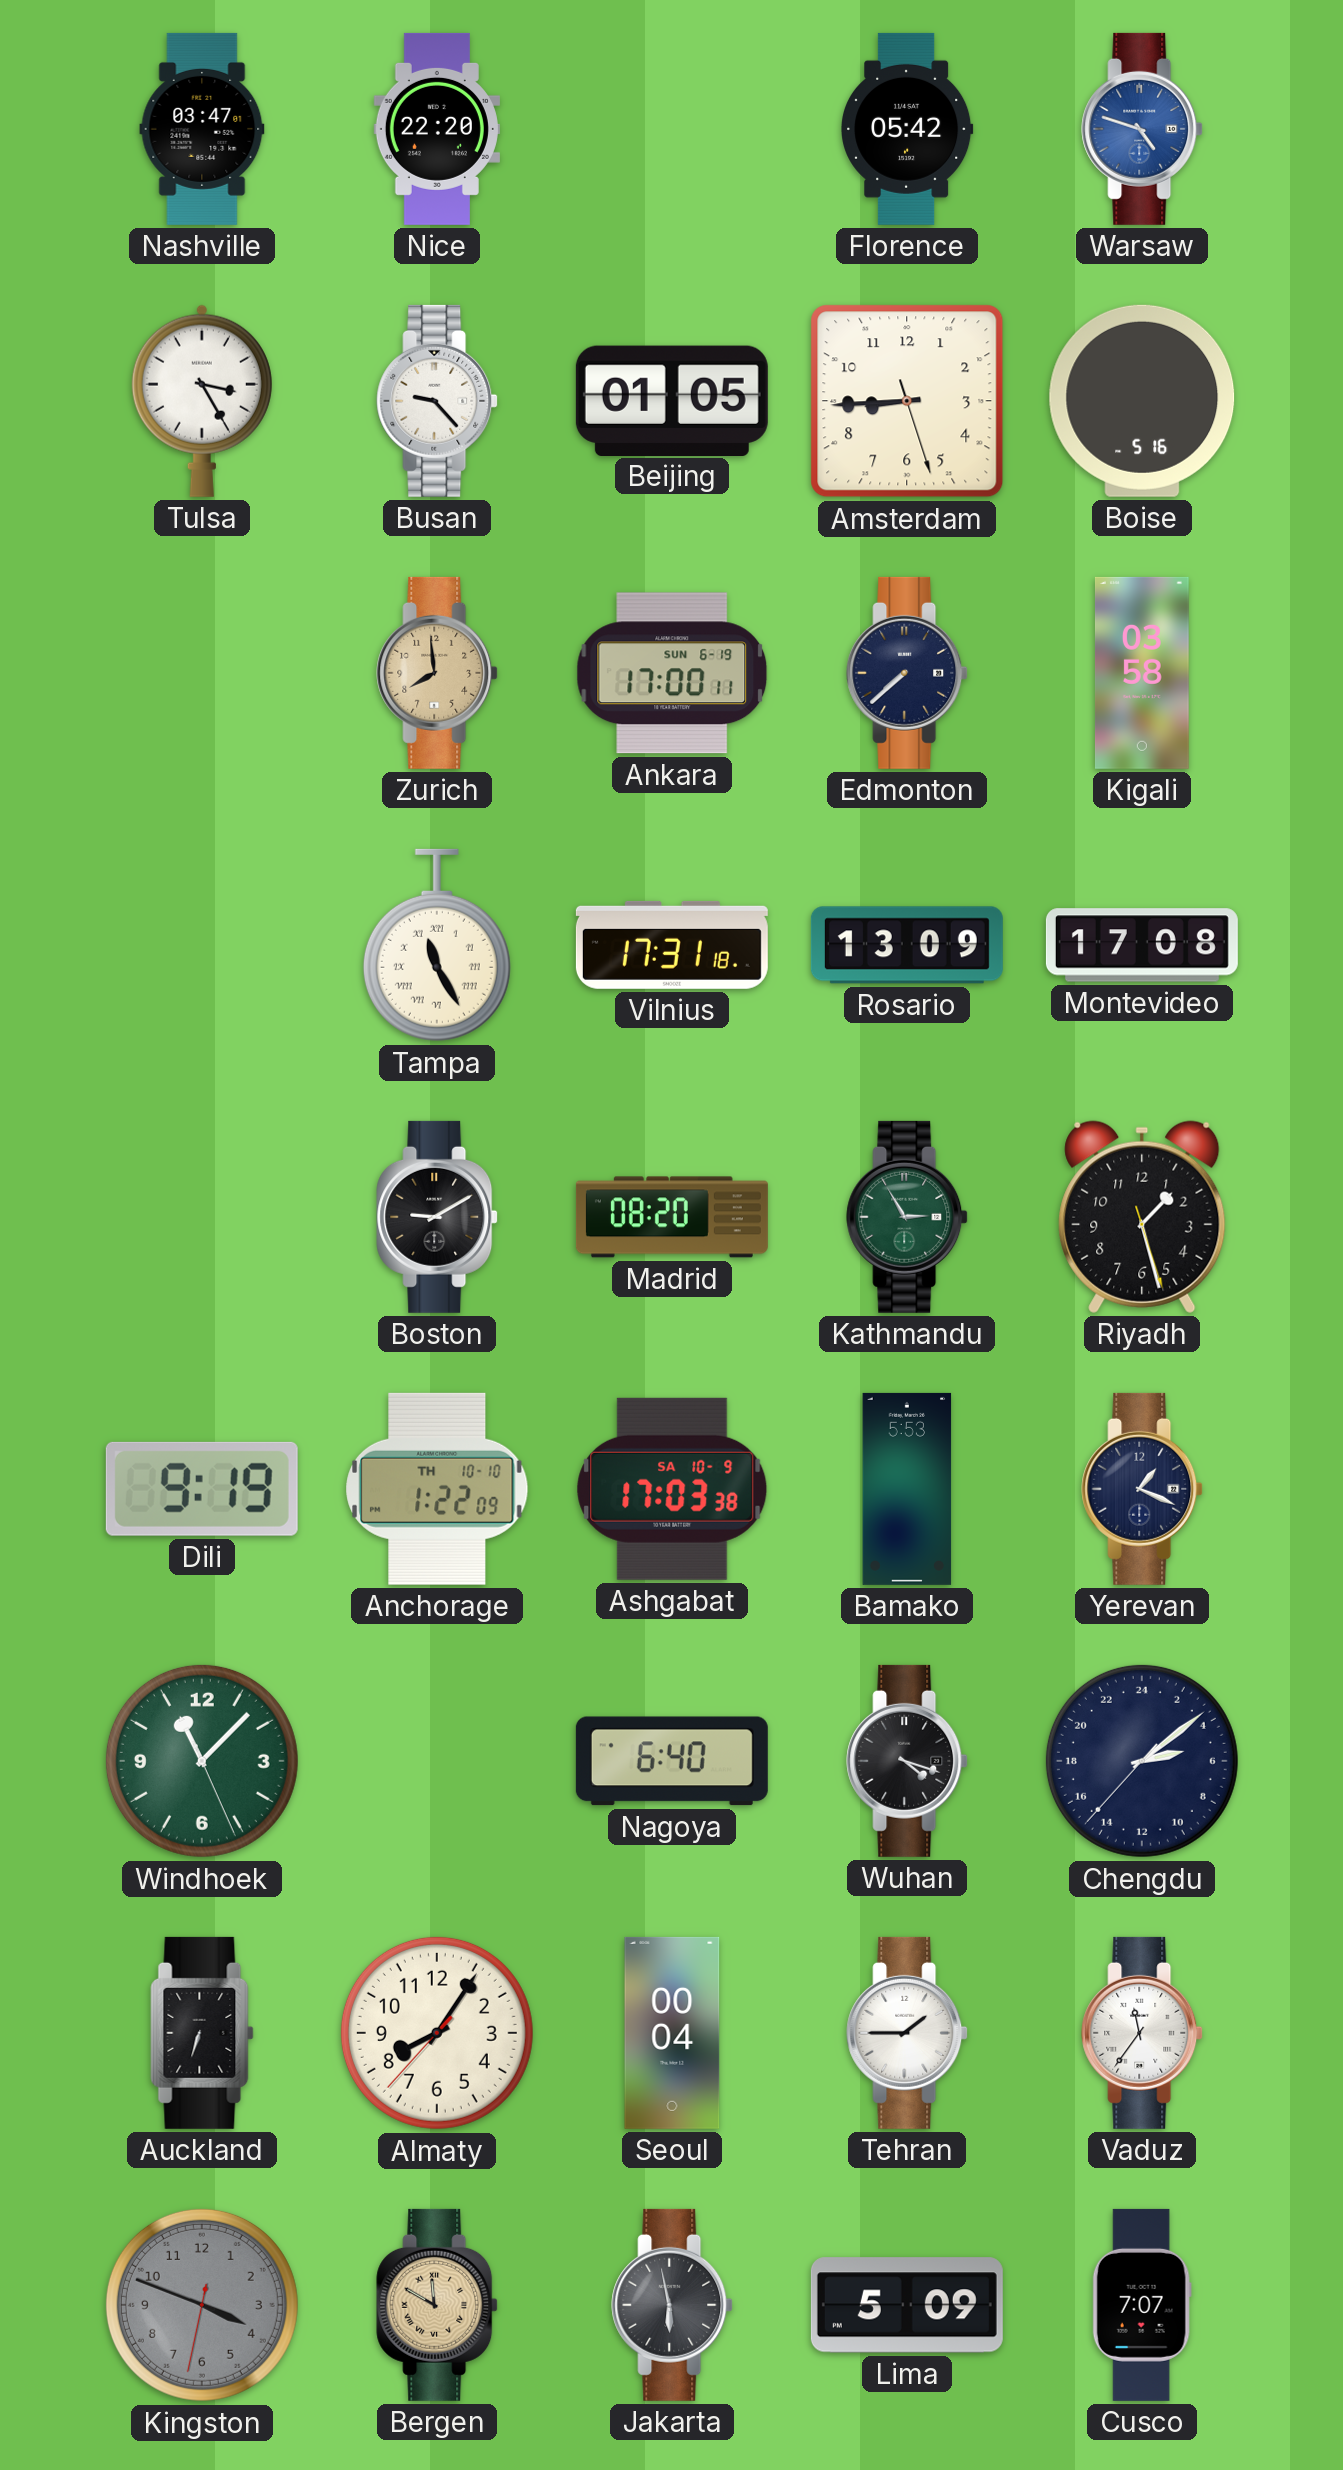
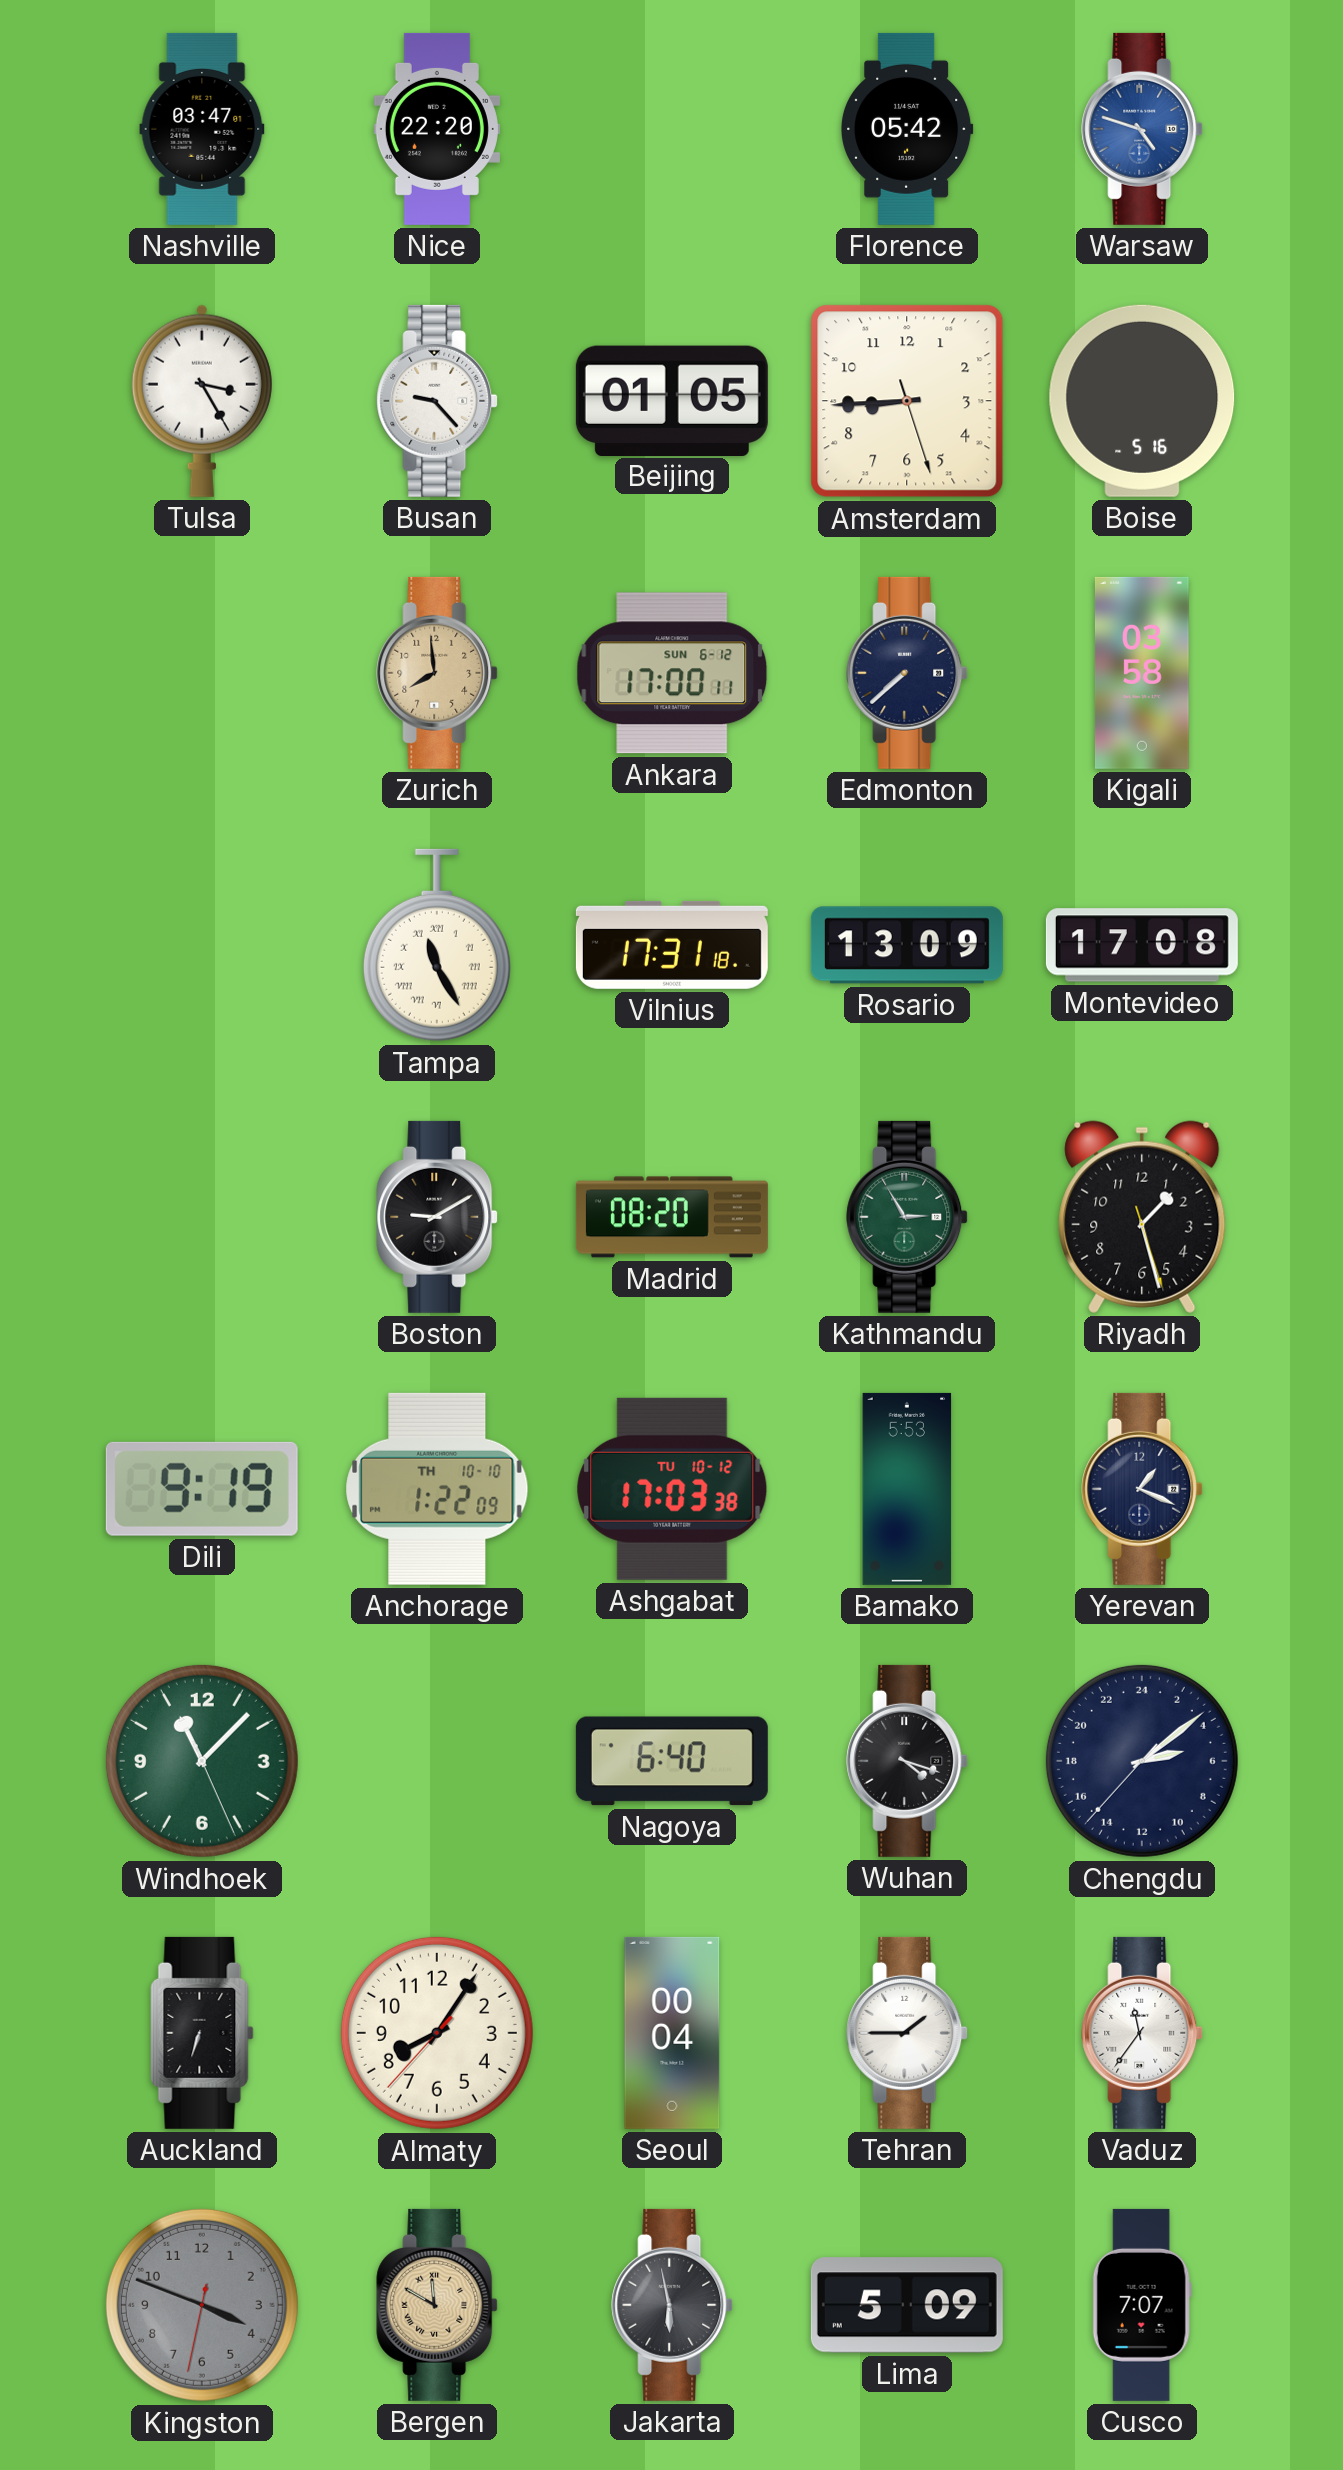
Ankara date: SUN 6-19 -> SUN 6-12 (672, 673)
Ashgabat date: SA 10-9 -> TU 10-12 (672, 1489)
